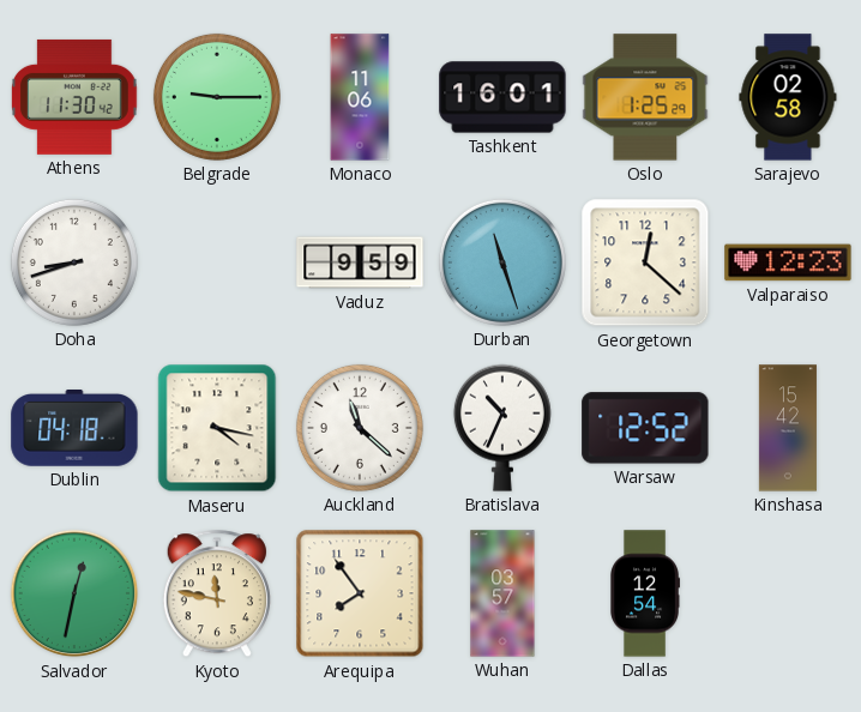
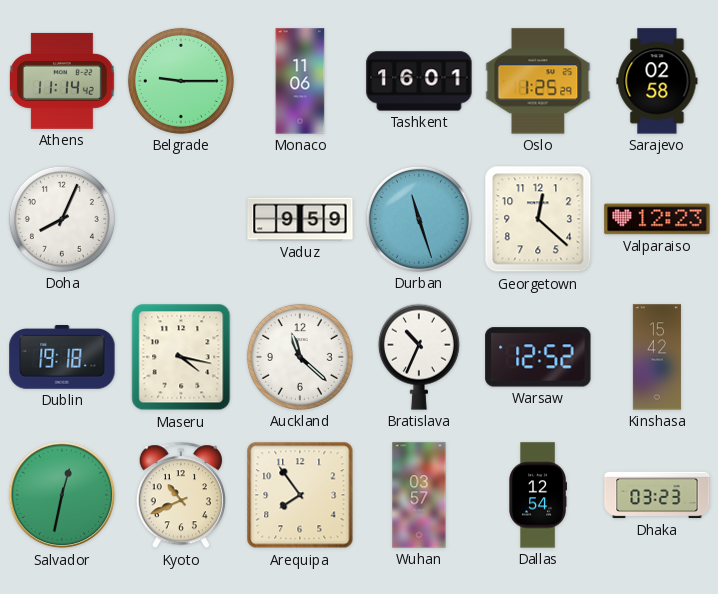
Athens: 11:30 -> 11:14 (63, 81)
Doha: 8:42 -> 8:04 (62, 219)
Dublin: 04:18 -> 19:18 (62, 357)
Kyoto: 11:47 -> 10:41 (181, 496)
Dhaka: none -> 03:23 (657, 495)
